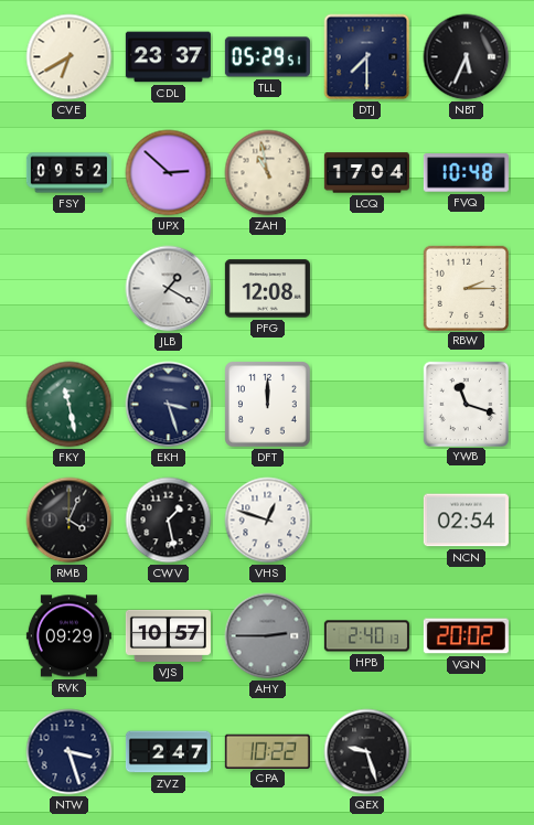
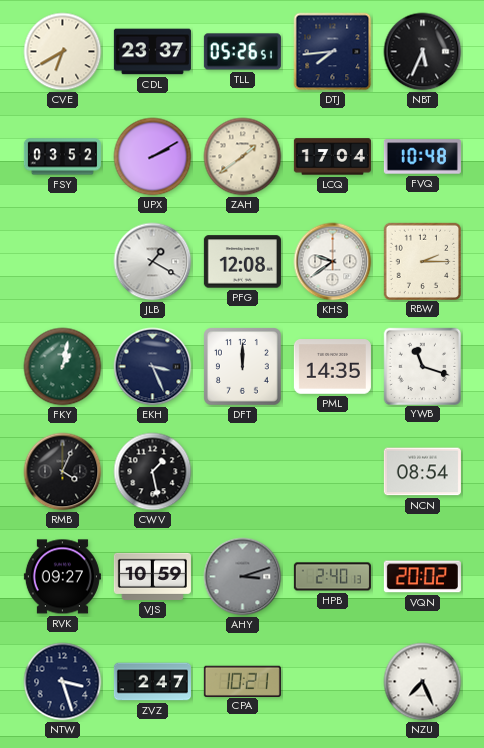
TLL: 05:29 -> 05:26 (242, 52)
DTJ: 7:30 -> 7:44 (333, 52)
FSY: 09:52 -> 03:52 (62, 157)
UPX: 2:52 -> 2:10 (153, 157)
ZAH: 10:58 -> 1:39 (243, 157)
KHS: none -> 9:39 (333, 262)
FKY: 11:28 -> 1:02 (63, 367)
EKH: 3:27 -> 3:26 (153, 367)
PML: none -> 14:35 (332, 367)
VHS: 12:48 -> none (268, 521)
NCN: 02:54 -> 08:54 (422, 472)
RVK: 09:29 -> 09:27 (62, 577)
VJS: 10:57 -> 10:59 (152, 576)
AHY: 2:45 -> 3:12 (243, 577)
CPA: 10:22 -> 10:21 (242, 681)
QEX: 9:27 -> none (367, 752)
NZU: none -> 7:26 (423, 682)
